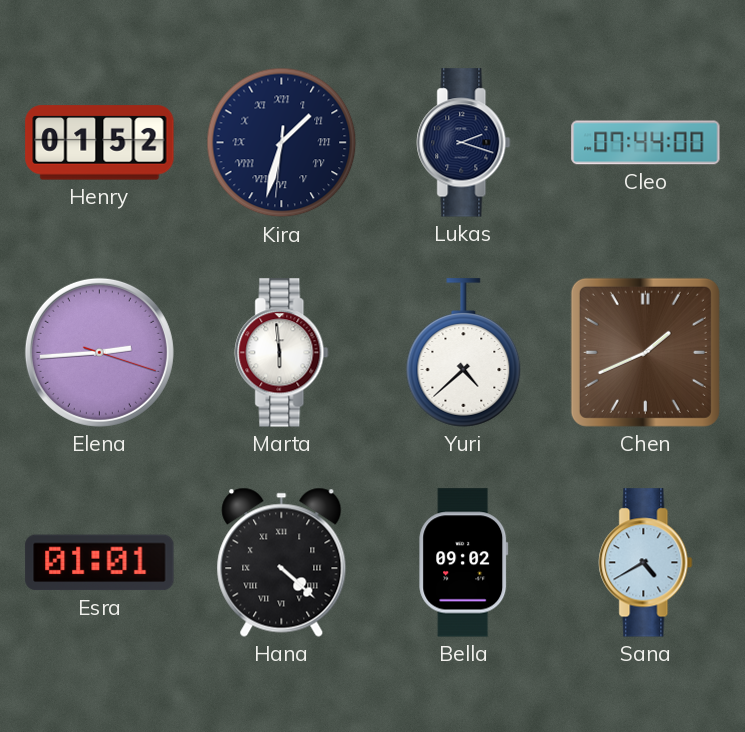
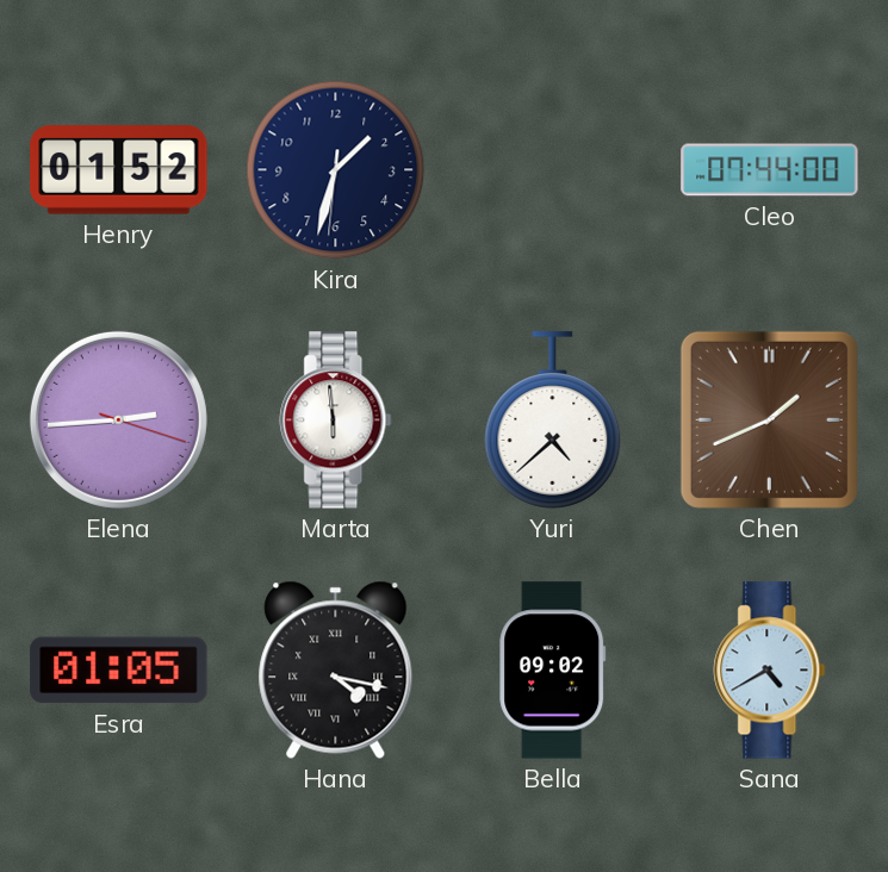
Kira numerals: Roman -> Arabic (336, 170)
Lukas: 2:18 -> none (464, 143)
Esra: 01:01 -> 01:05 (119, 671)
Hana: 4:22 -> 4:17 (336, 669)
